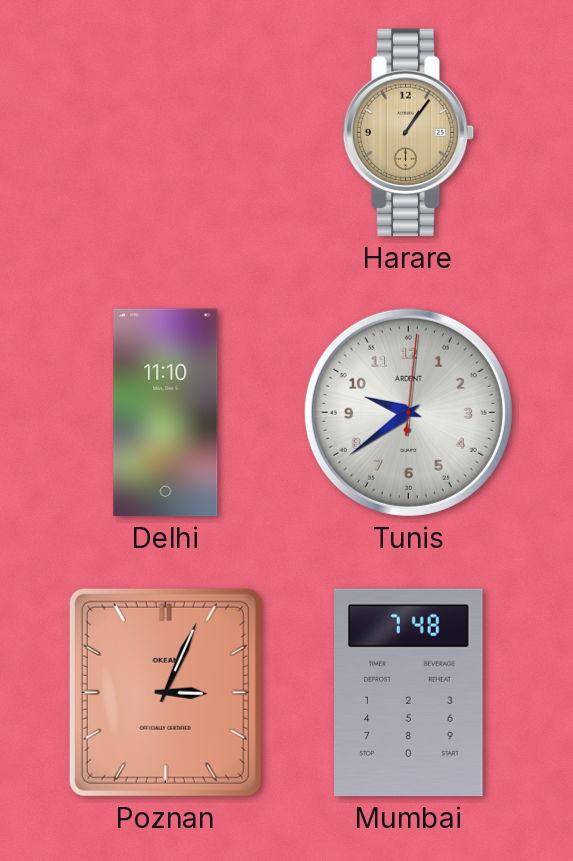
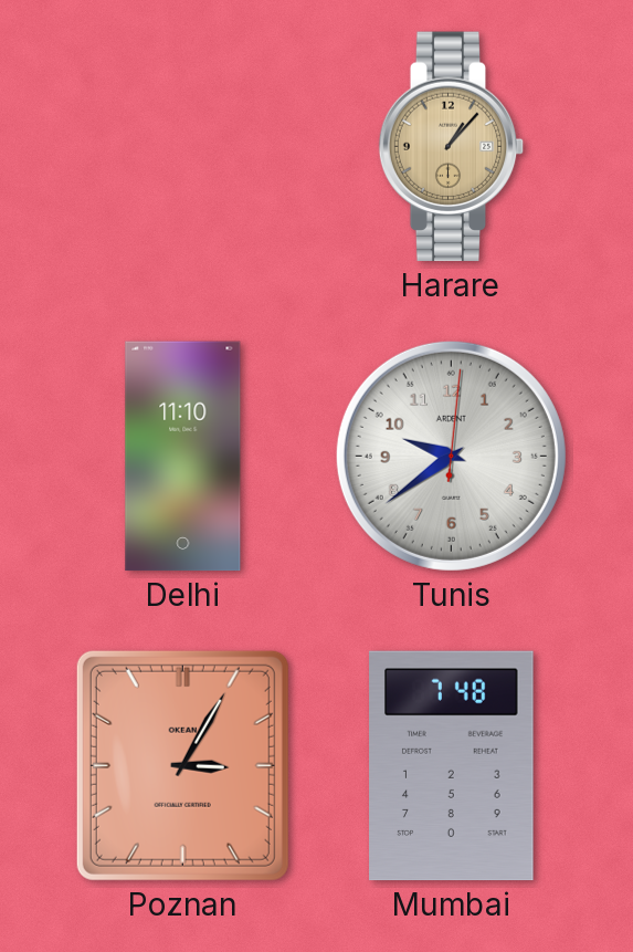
Harare: 1:06 -> 1:07 (452, 147)
Poznan: 3:04 -> 3:05 (182, 765)
